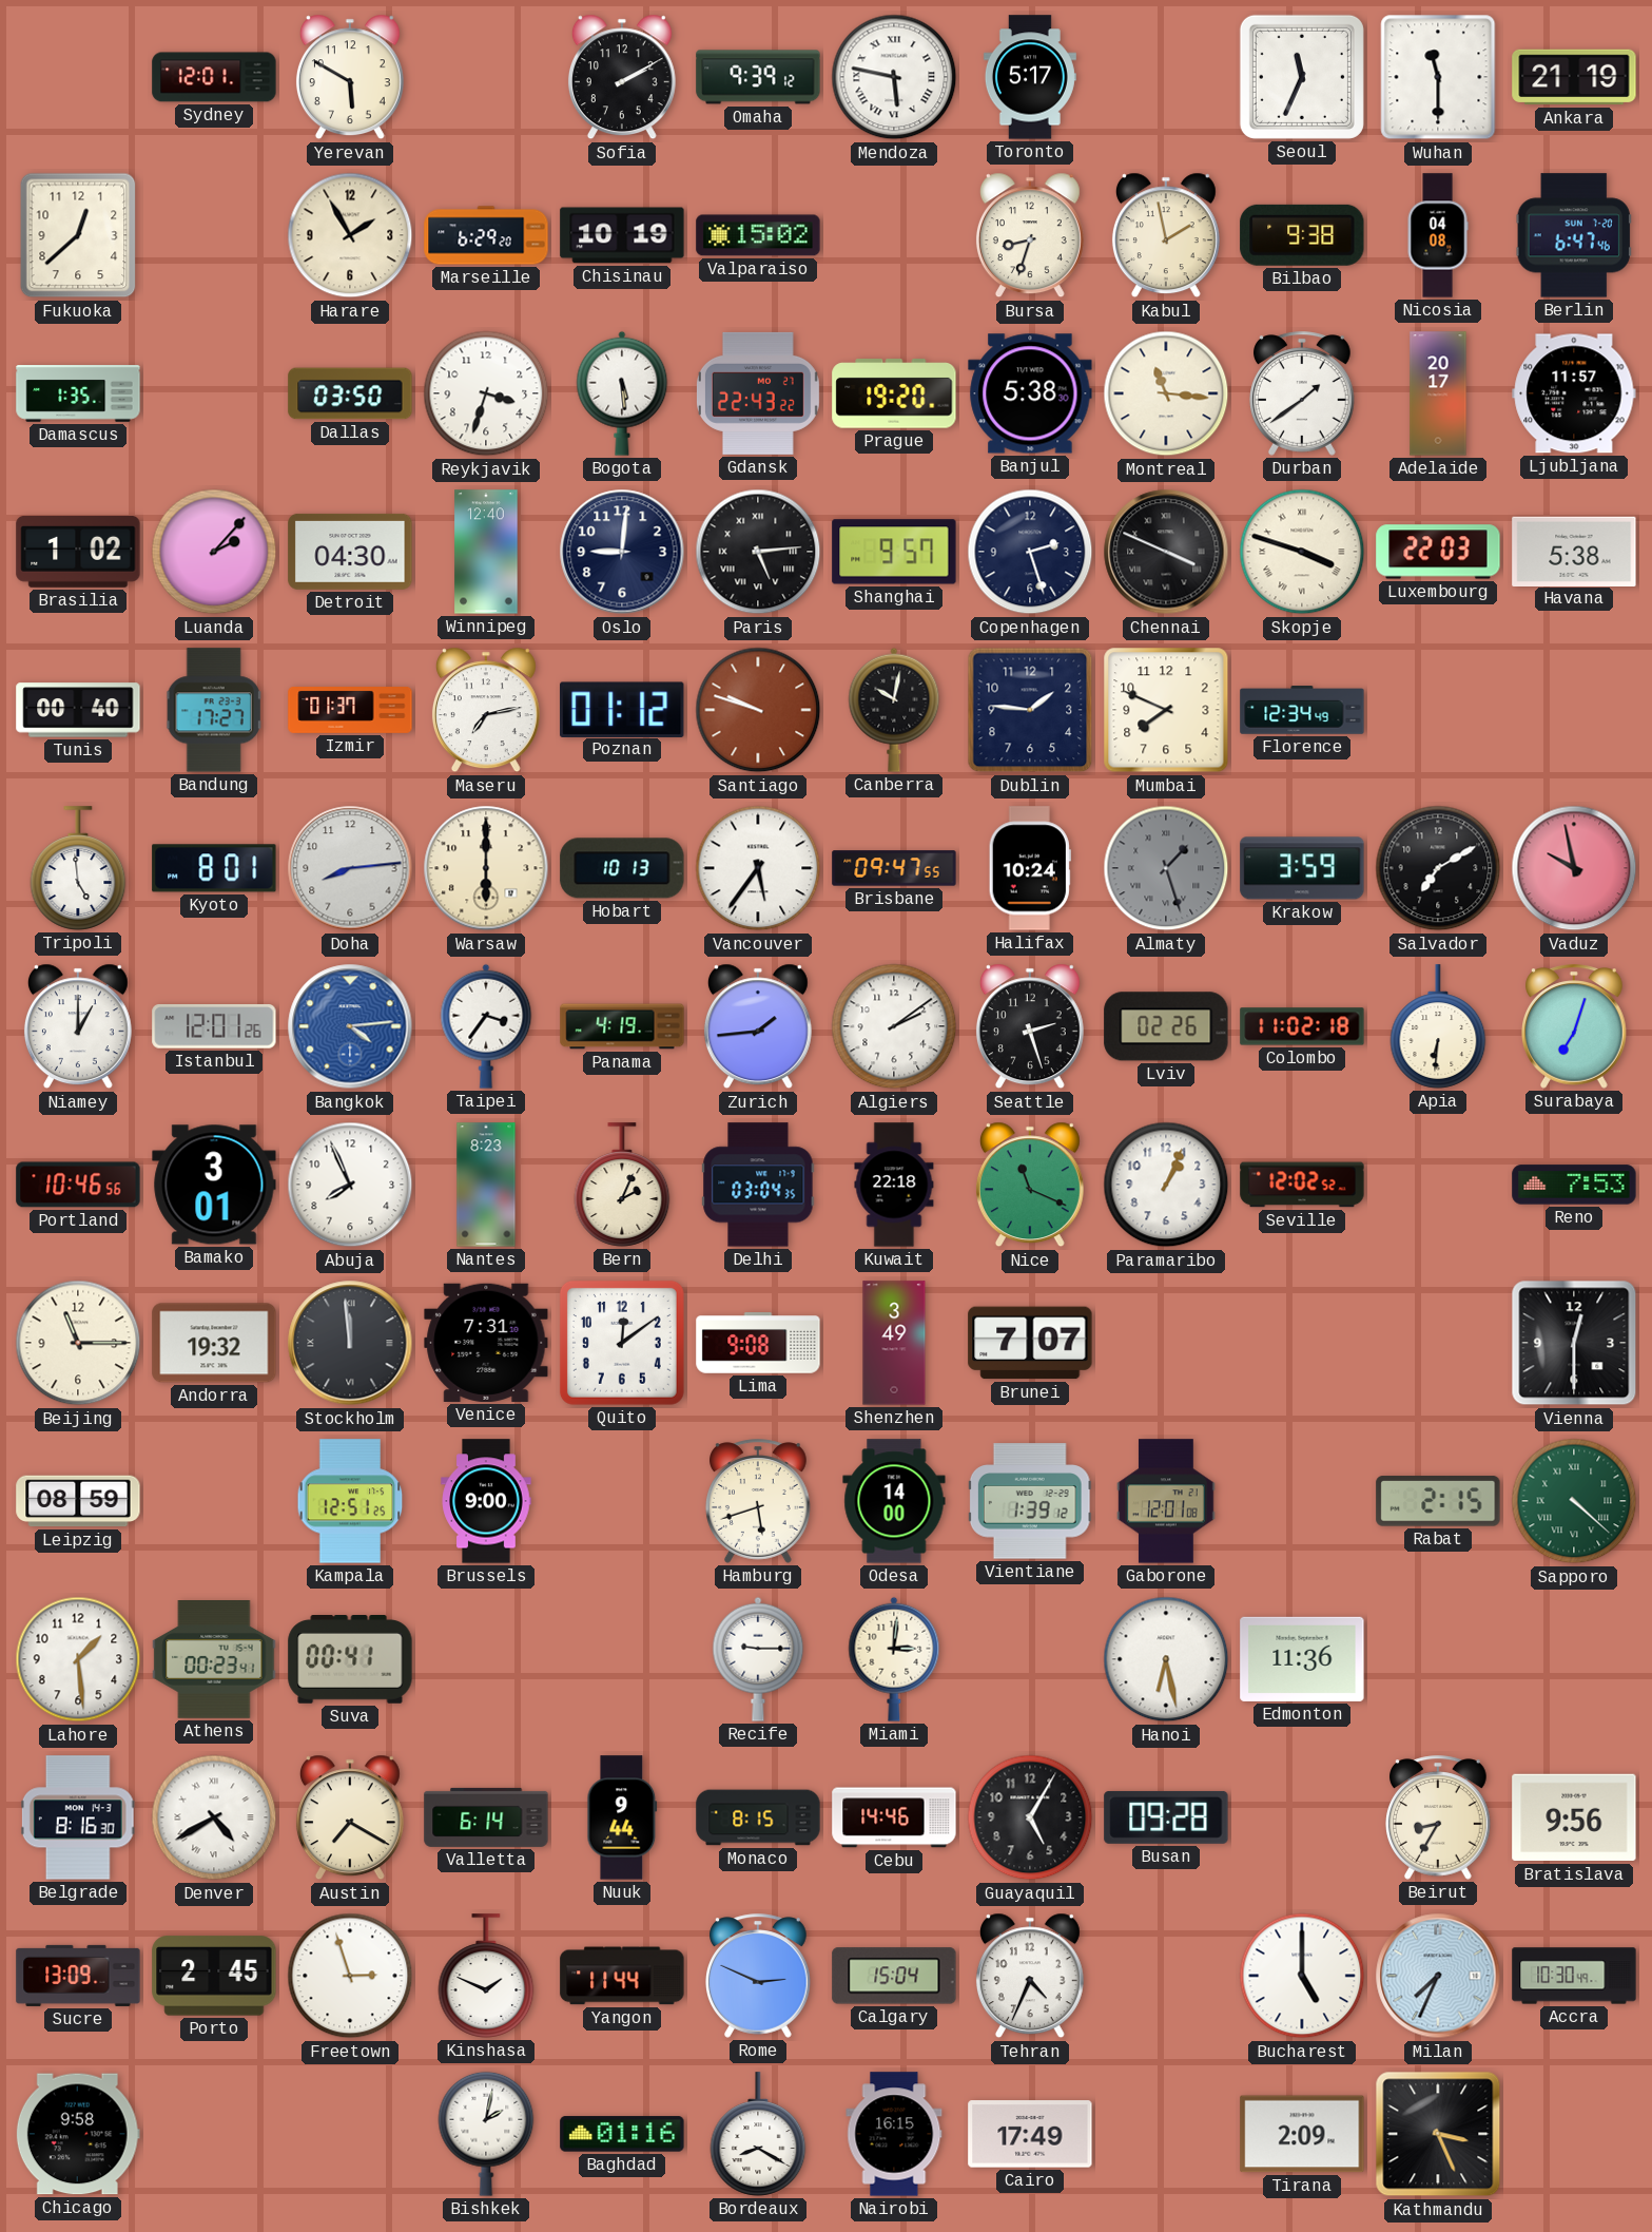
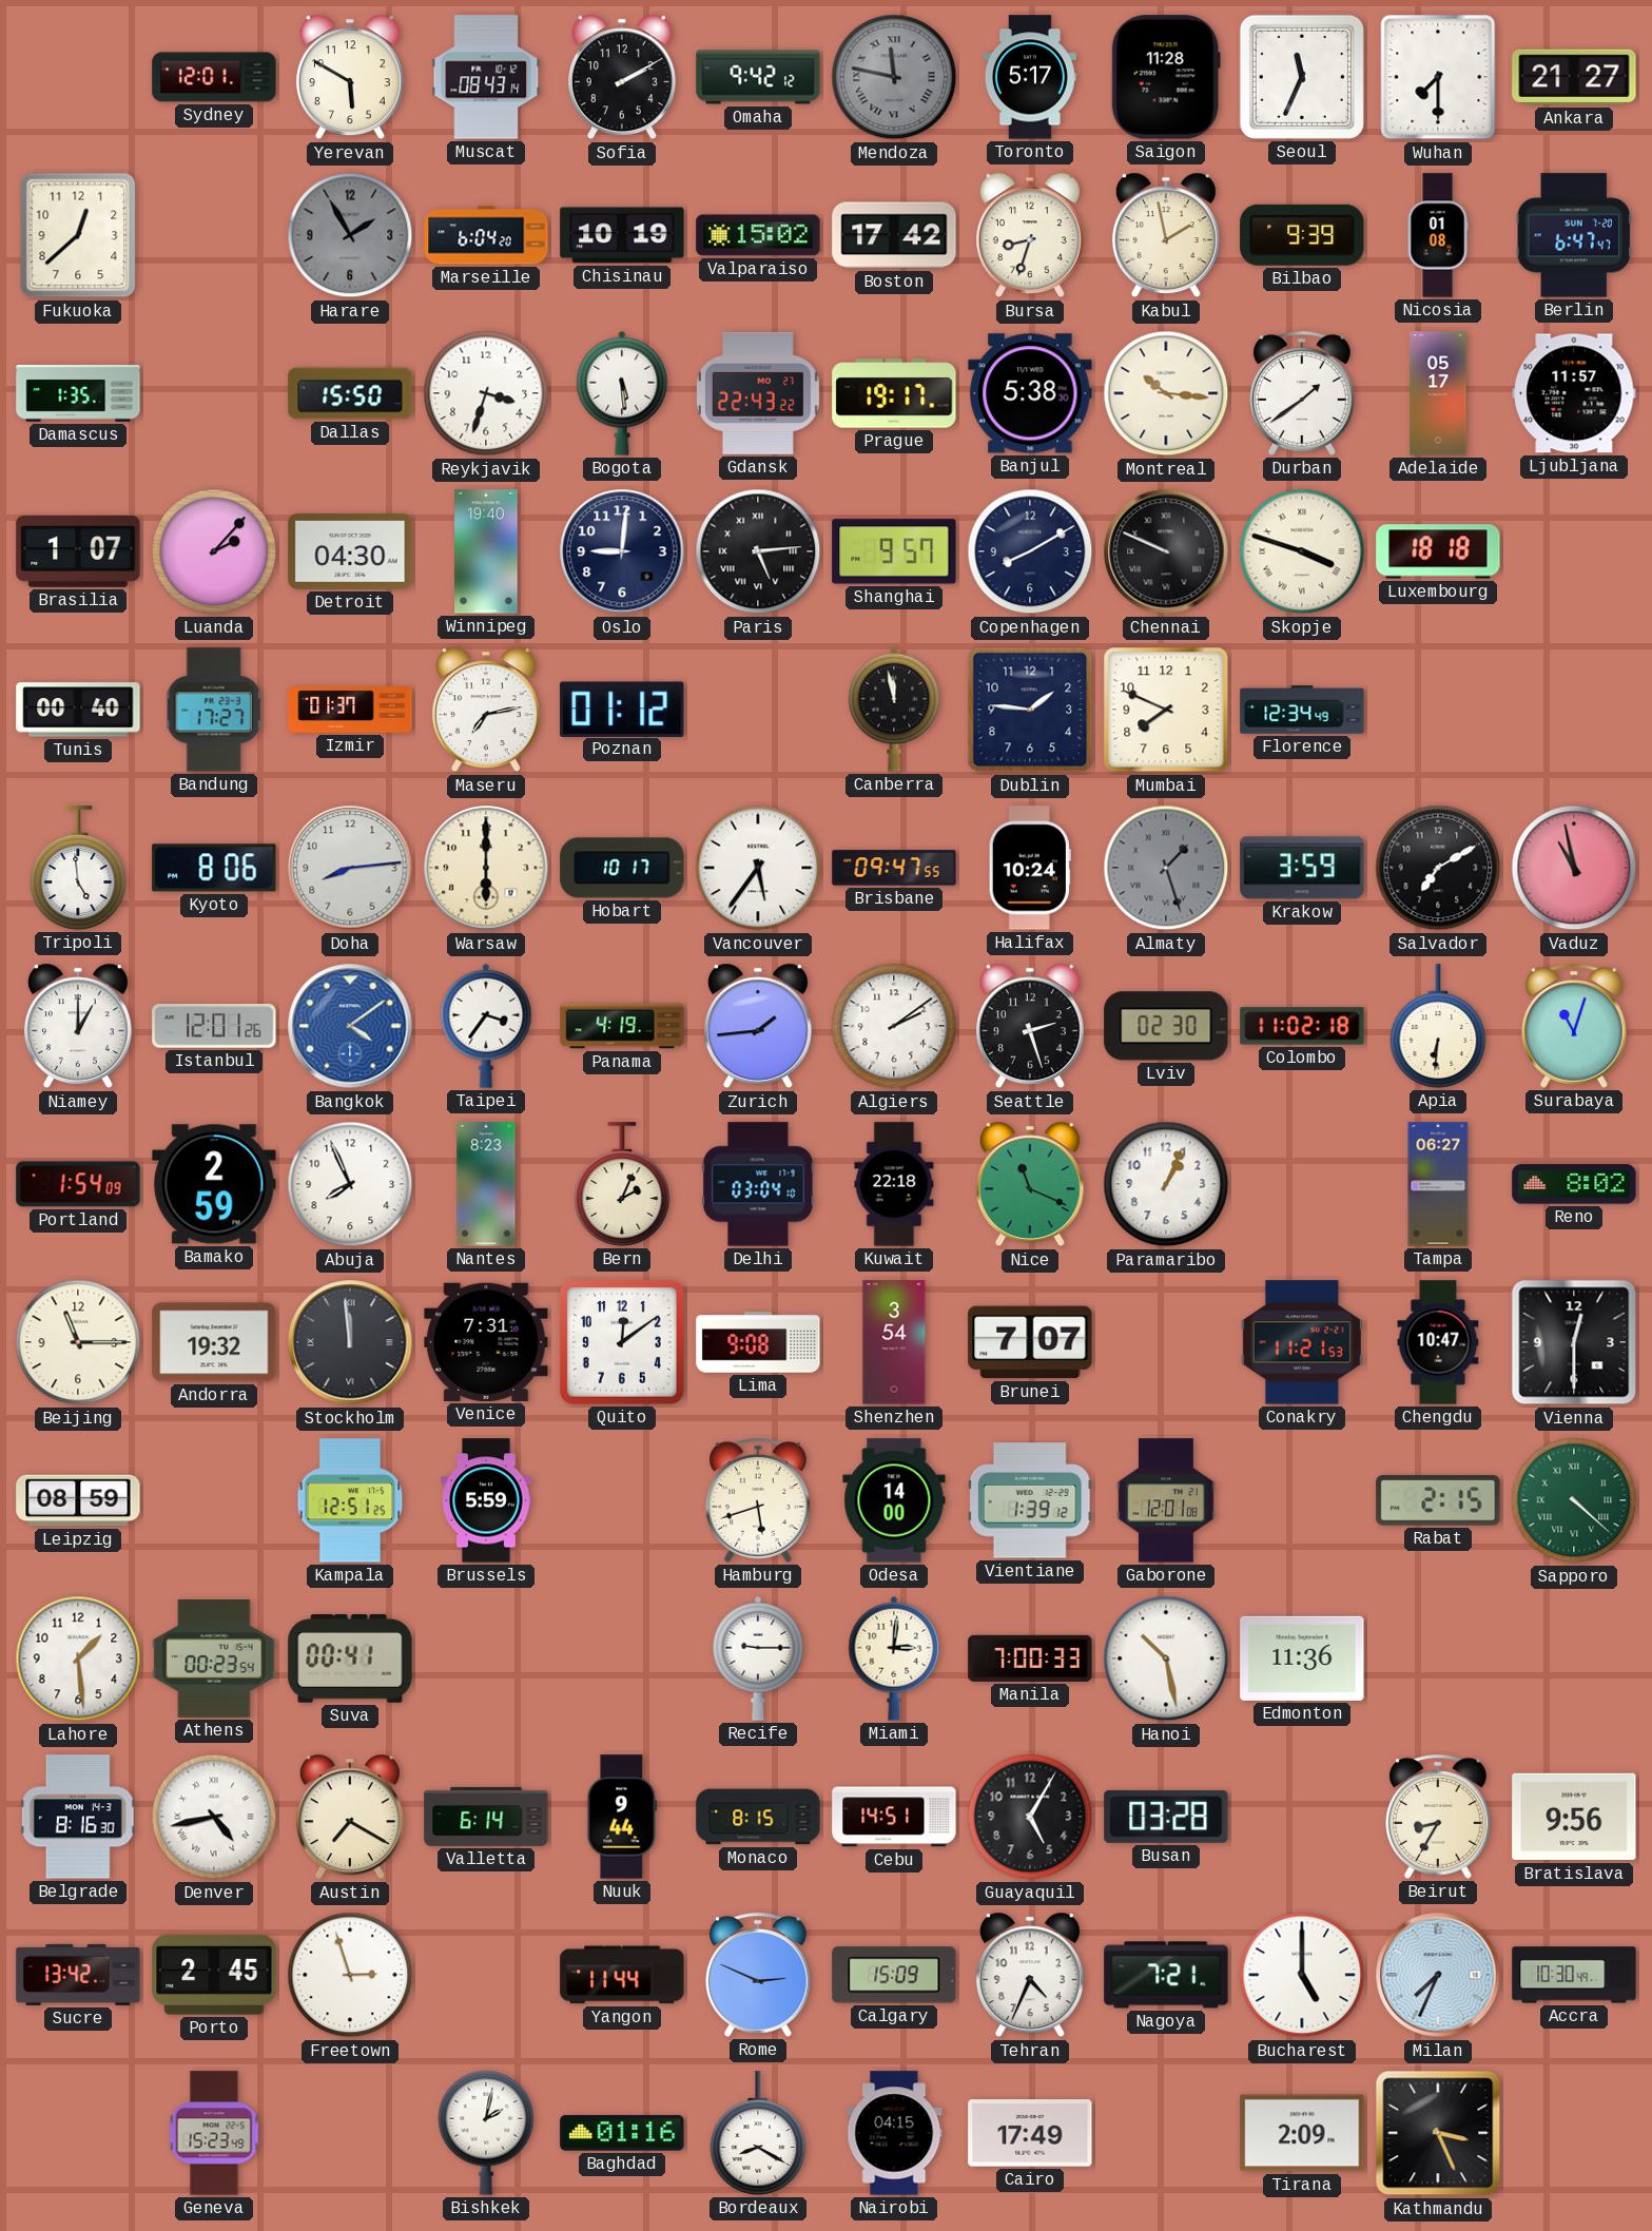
Muscat: none -> 08:43 (486, 77)
Omaha: 9:39 -> 9:42 (758, 77)
Mendoza: 5:47 -> 11:47 (894, 77)
Mendoza dial: white -> grey (894, 77)
Saigon: none -> 11:28 (1166, 77)
Wuhan: 11:30 -> 7:30 (1438, 77)
Ankara: 21:19 -> 21:27 (1574, 77)
Harare dial: cream -> grey (350, 235)
Marseille: 6:29 -> 6:04 (486, 235)
Boston: none -> 17:42 (894, 235)
Bilbao: 9:38 -> 9:39 (1302, 235)
Nicosia: 04:08 -> 01:08 (1438, 235)
Berlin: 6:47:46 -> 6:47:47 (1574, 235)
Dallas: 03:50 -> 15:50 (350, 393)
Prague: 19:20 -> 19:17 (894, 393)
Montreal: 11:16 -> 10:16 (1166, 393)
Adelaide: 20:17 -> 05:17 (1438, 393)
Brasilia: 1:02 -> 1:07 (78, 551)
Winnipeg: 12:40 -> 19:40 (486, 551)
Copenhagen: 2:27 -> 8:10 (1030, 551)
Chennai: 3:49 -> 9:49 (1166, 551)
Luxembourg: 22:03 -> 18:18 (1438, 551)
Havana: 5:38 -> none (1574, 551)
Santiago: 9:48 -> none (758, 710)
Canberra: 10:02 -> 11:58 (894, 710)
Kyoto: 8:01 -> 8:06 (214, 868)
Hobart: 10:13 -> 10:17 (622, 868)
Vaduz: 9:58 -> 10:58 (1574, 868)
Bangkok: 4:14 -> 4:09 (350, 1026)
Lviv: 02:26 -> 02:30 (1166, 1026)
Surabaya: 7:03 -> 11:03 (1575, 1026)
Portland: 10:46 -> 1:54 (78, 1184)
Bamako: 3:01 -> 2:59 (214, 1184)
Delhi: 03:04:35 -> 03:04:10 (758, 1184)
Seville: 12:02 -> none (1302, 1185)
Tampa: none -> 06:27 (1438, 1184)
Reno: 7:53 -> 8:02 (1574, 1184)
Shenzhen: 3:49 -> 3:54 (894, 1342)
Conakry: none -> 11:21 (1302, 1342)
Chengdu: none -> 10:47 (1438, 1342)
Brussels: 9:00 -> 5:59 (486, 1500)
Athens: 00:23:41 -> 00:23:54 (214, 1660)
Manila: none -> 7:00 (1030, 1658)
Hanoi: 6:28 -> 10:28 (1166, 1658)
Denver: 4:40 -> 4:43 (214, 1817)
Cebu: 14:46 -> 14:51 (894, 1817)
Busan: 09:28 -> 03:28 (1166, 1817)
Sucre: 13:09 -> 13:42 (78, 1975)
Kinshasa: 1:49 -> none (486, 1976)
Calgary: 15:04 -> 15:09 (894, 1975)
Nagoya: none -> 7:21 (1166, 1975)
Chicago: 9:58 -> none (78, 2134)
Geneva: none -> 15:23 (214, 2133)
Nairobi: 16:15 -> 04:15 (894, 2133)
